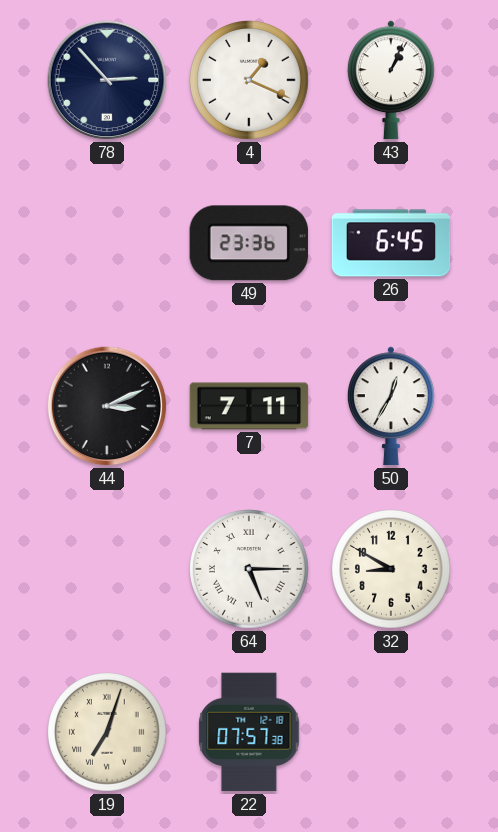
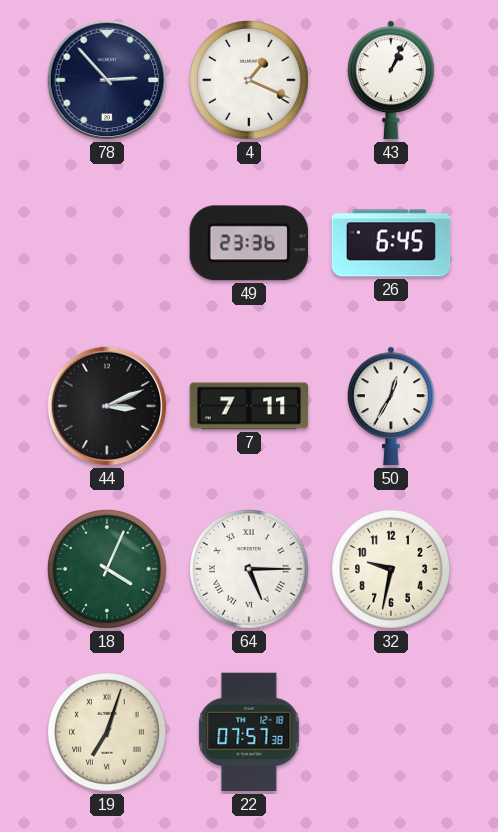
18: none -> 4:04 (108, 570)
32: 8:50 -> 9:32 (392, 570)
